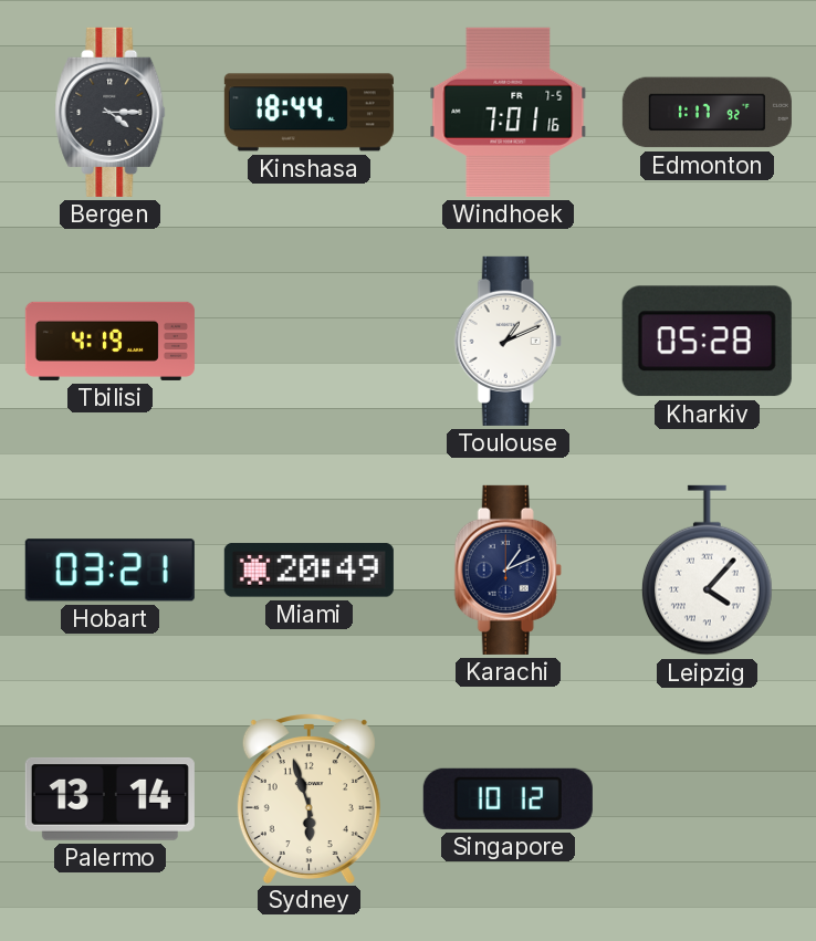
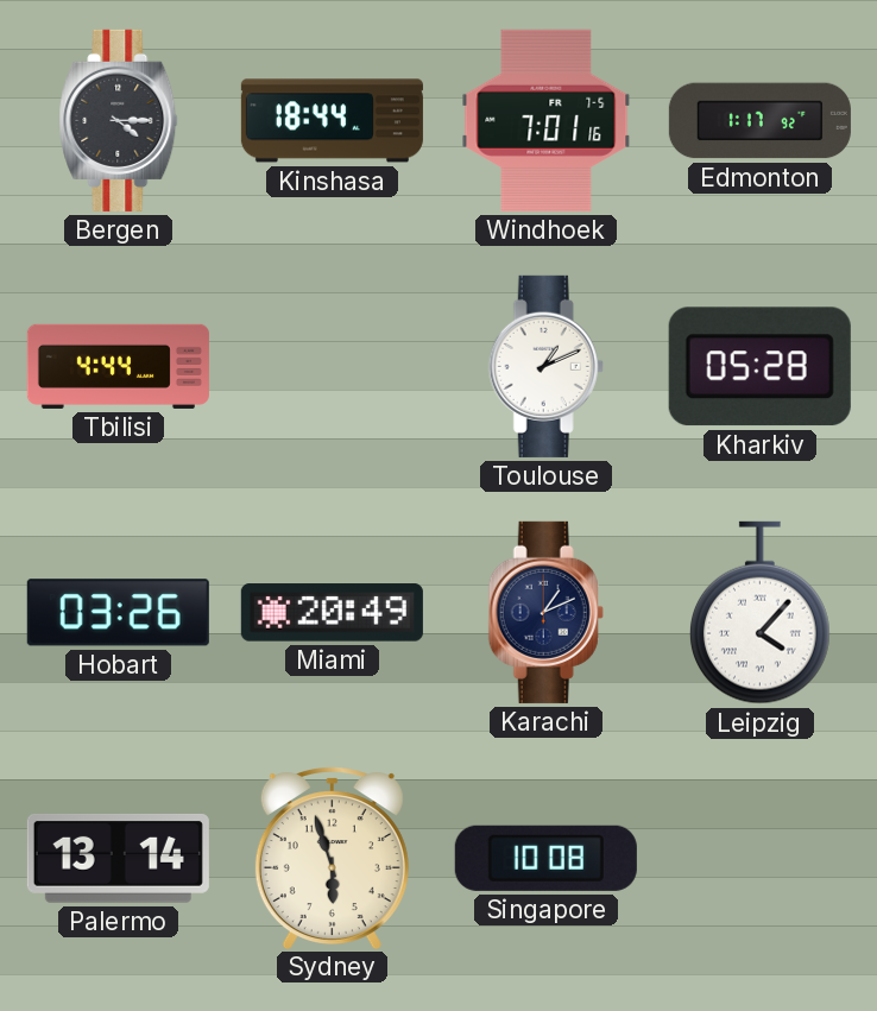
Tbilisi: 4:19 -> 4:44 (118, 366)
Hobart: 03:21 -> 03:26 (118, 613)
Singapore: 10:12 -> 10:08 (545, 858)
